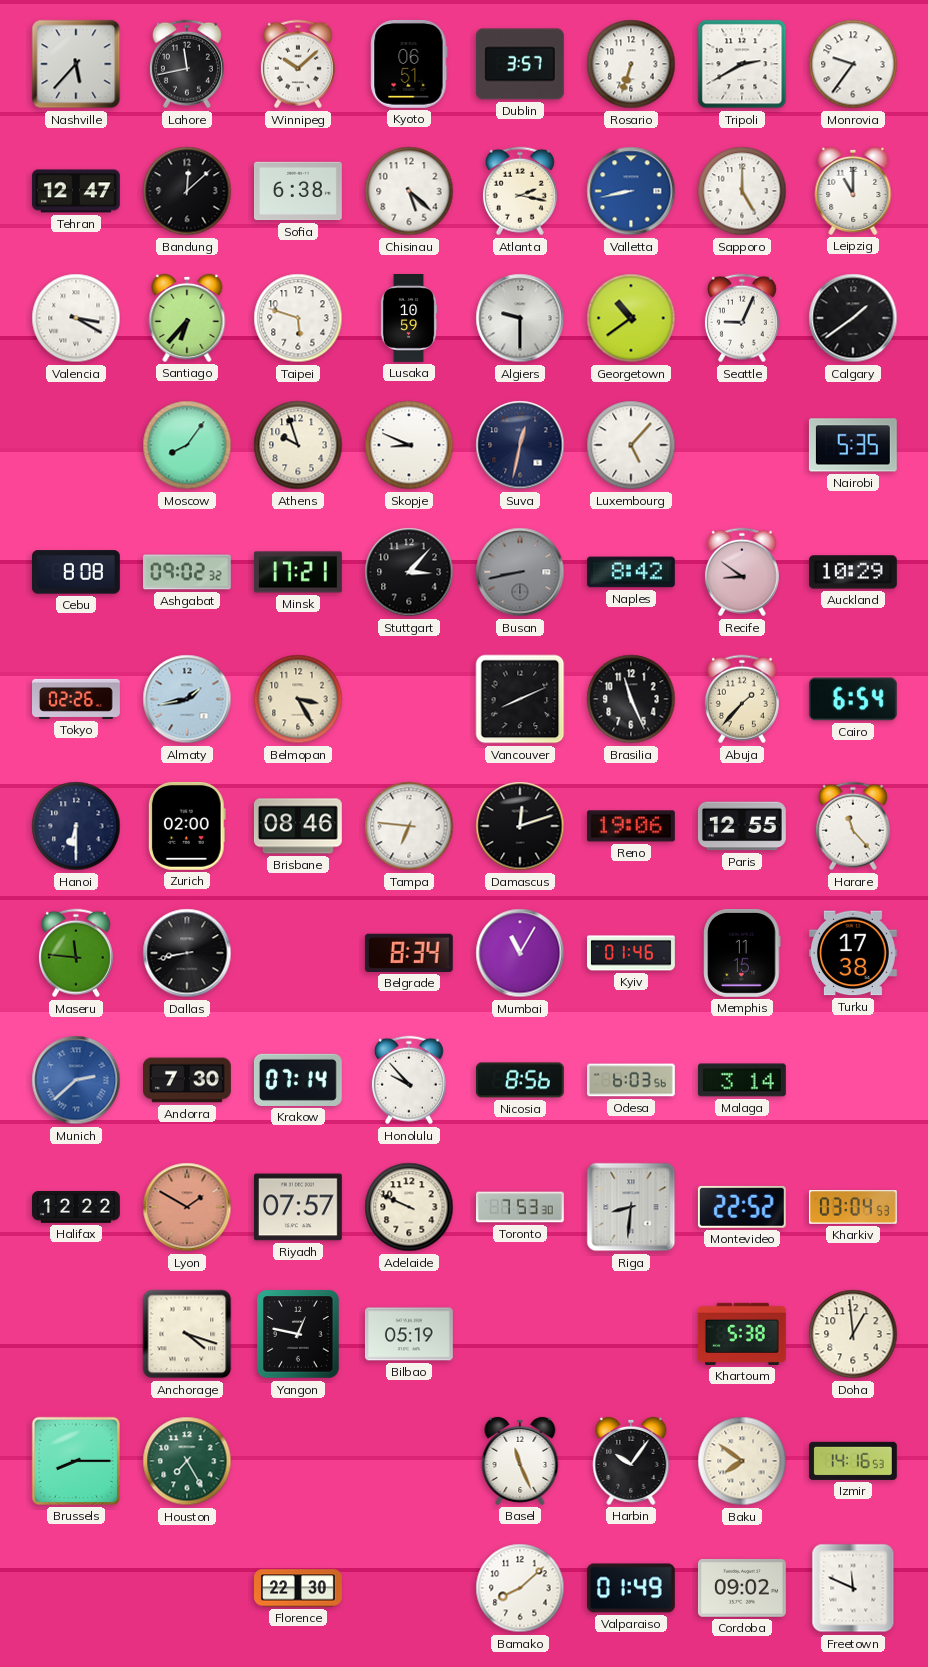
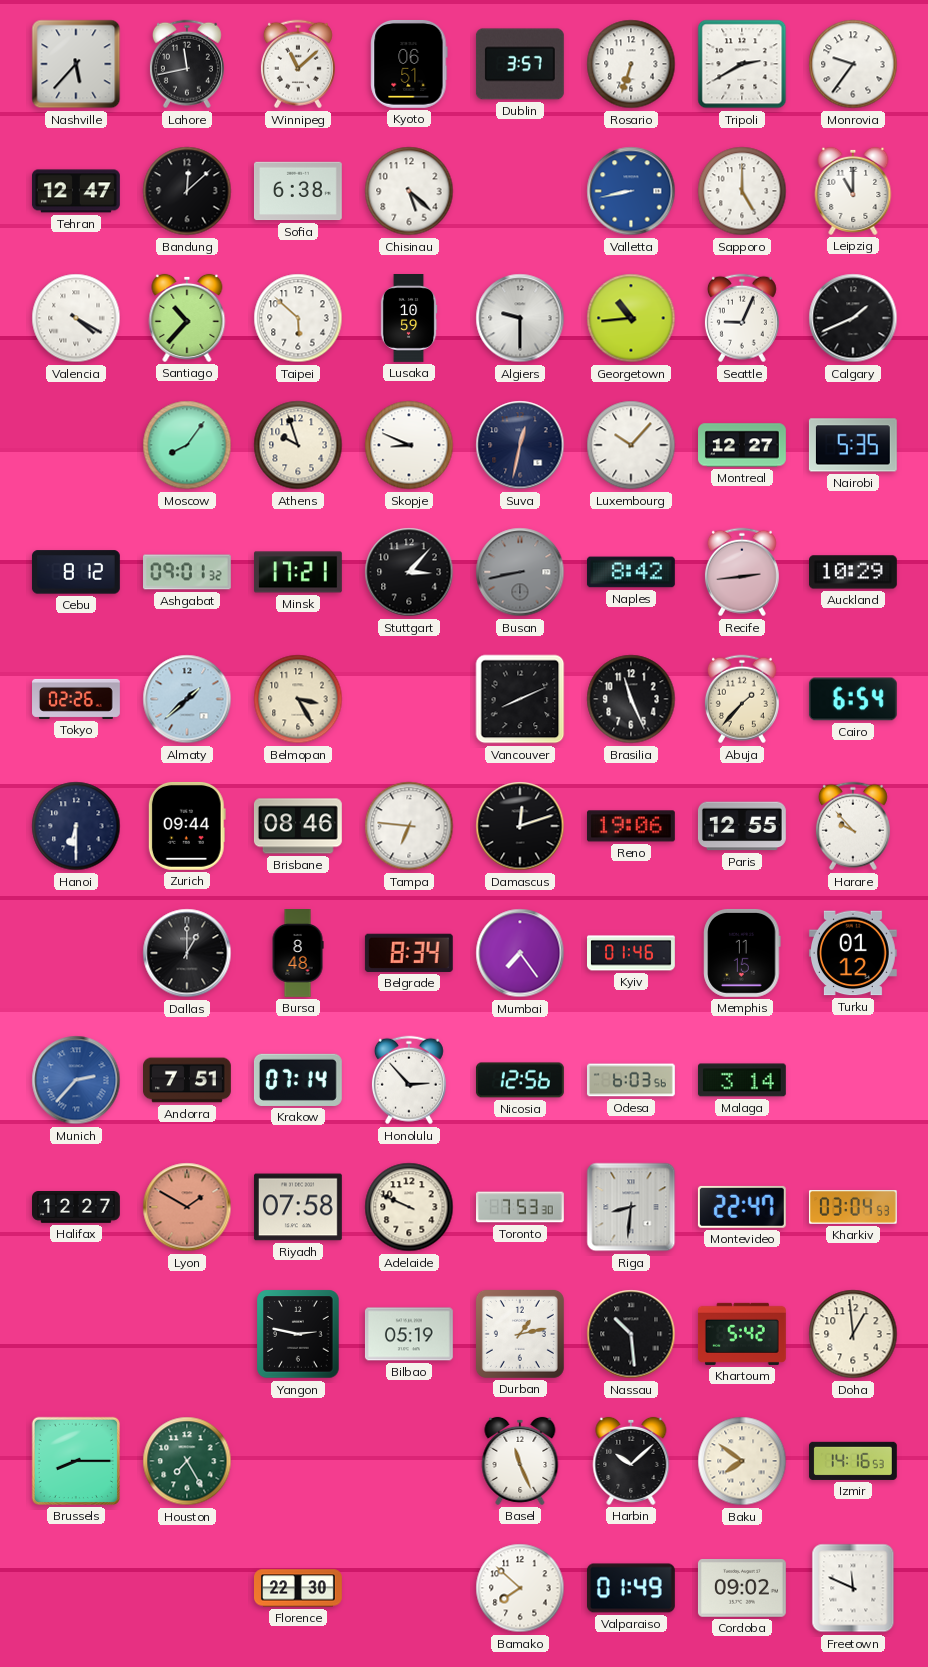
Winnipeg: 10:08 -> 11:08 (298, 64)
Atlanta: 2:17 -> none (520, 191)
Valencia: 3:20 -> 4:20 (76, 318)
Santiago: 6:37 -> 10:37 (187, 318)
Taipei: 5:48 -> 5:52 (298, 318)
Georgetown: 10:39 -> 10:44 (631, 318)
Calgary: 1:39 -> 1:41 (853, 318)
Luxembourg: 5:07 -> 10:07 (631, 445)
Montreal: none -> 12:27 (743, 445)
Cebu: 8:08 -> 8:12 (76, 572)
Ashgabat: 09:02 -> 09:01 (188, 572)
Recife: 8:51 -> 2:44 (742, 572)
Almaty: 1:43 -> 1:38 (187, 699)
Zurich: 02:00 -> 09:44 (187, 826)
Harare: 11:23 -> 9:53 (853, 826)
Maseru: 11:46 -> none (76, 953)
Dallas: 8:43 -> 1:00 (187, 953)
Bursa: none -> 8:48 (298, 954)
Mumbai: 11:05 -> 7:24 (520, 953)
Turku: 17:38 -> 01:12 (853, 953)
Munich: 2:38 -> 2:37 (76, 1080)
Andorra: 7:30 -> 7:51 (188, 1080)
Honolulu: 9:53 -> 2:53 (409, 1080)
Nicosia: 8:56 -> 12:56 (520, 1080)
Halifax: 12:22 -> 12:27 (77, 1208)
Riyadh: 07:57 -> 07:58 (298, 1207)
Montevideo: 22:52 -> 22:47 (742, 1207)
Anchorage: 4:18 -> none (187, 1334)
Yangon: 12:47 -> 2:47 (298, 1334)
Durban: none -> 1:13 (520, 1334)
Nassau: none -> 10:29 (631, 1334)
Khartoum: 5:38 -> 5:42 (742, 1334)
Harbin: 10:06 -> 10:08 (631, 1461)
Bamako: 8:08 -> 7:52 (520, 1588)
